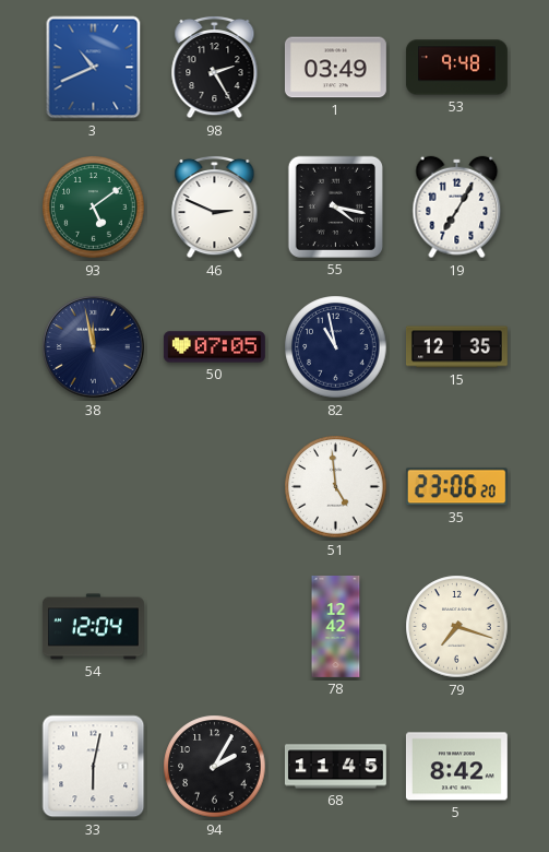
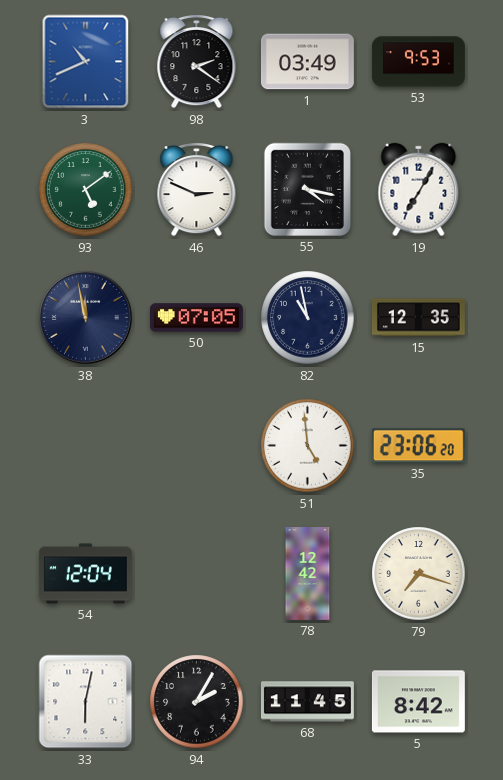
98: 2:25 -> 2:21 (197, 61)
53: 9:48 -> 9:53 (418, 62)
